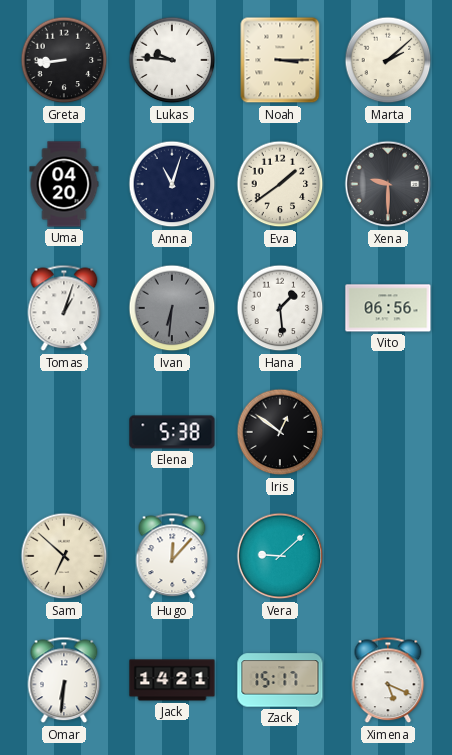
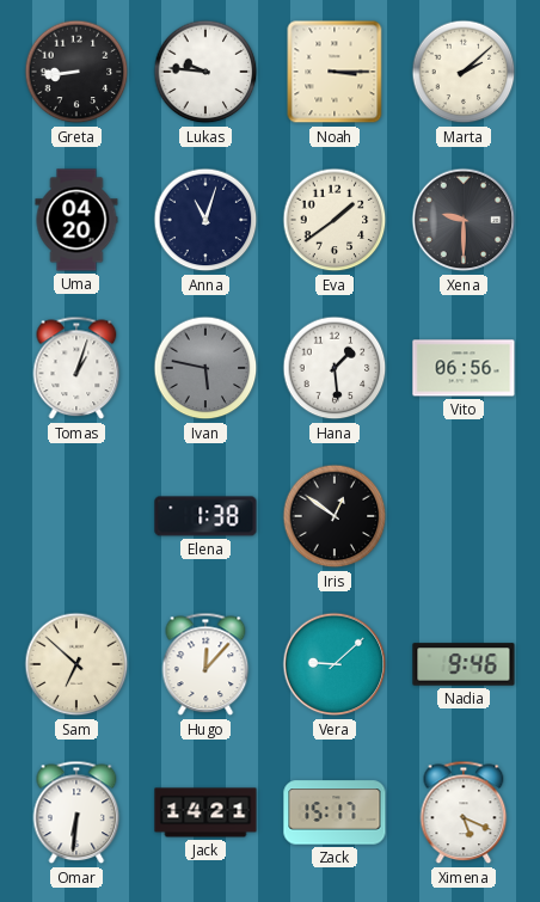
Ivan: 6:31 -> 5:47 (205, 368)
Elena: 5:38 -> 1:38 (205, 516)
Nadia: none -> 9:46 (464, 664)
